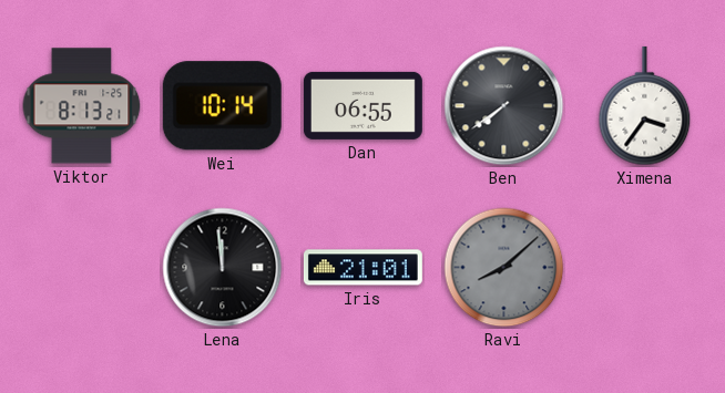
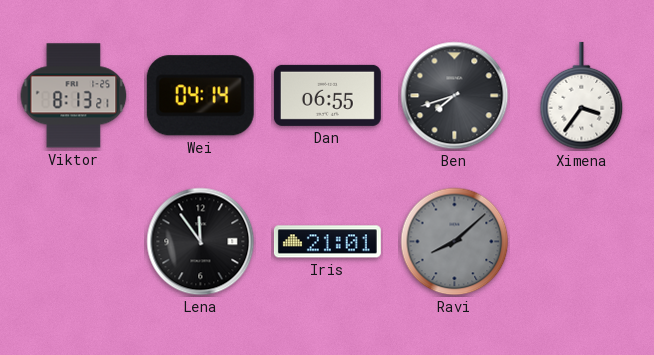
Wei: 10:14 -> 04:14 (200, 96)
Ben: 7:39 -> 7:42 (455, 96)
Lena: 11:59 -> 11:54 (201, 242)
